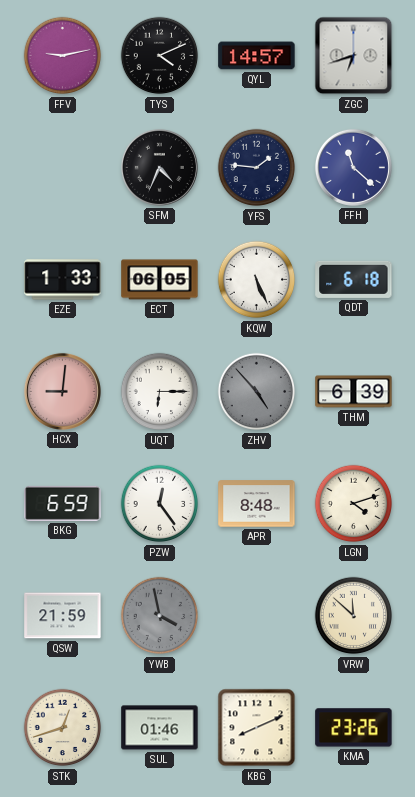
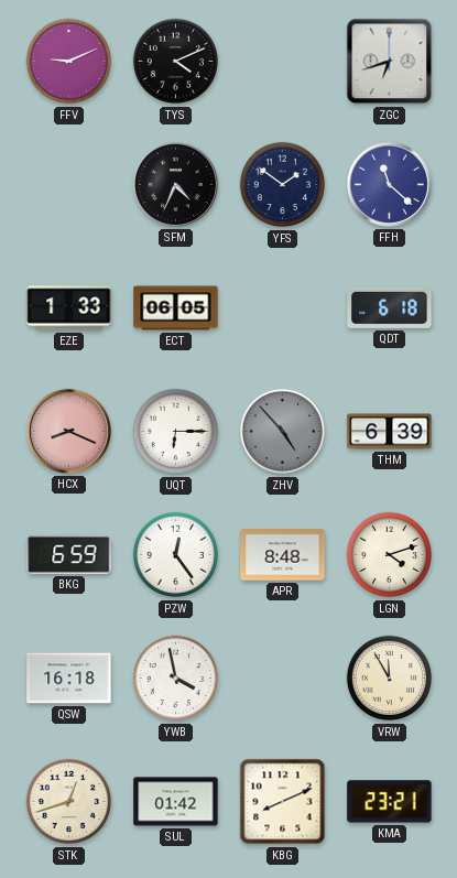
FFV: 9:13 -> 9:11 (69, 62)
QYL: 14:57 -> none (257, 56)
YFS: 1:46 -> 1:51 (283, 185)
KQW: 5:26 -> none (257, 280)
HCX: 9:01 -> 8:19 (68, 431)
QSW: 21:59 -> 16:18 (69, 679)
YWB dial: grey -> white (176, 679)
VRW: 11:52 -> 11:55 (390, 679)
SUL: 01:46 -> 01:42 (176, 802)
KMA: 23:26 -> 23:21 (390, 802)
